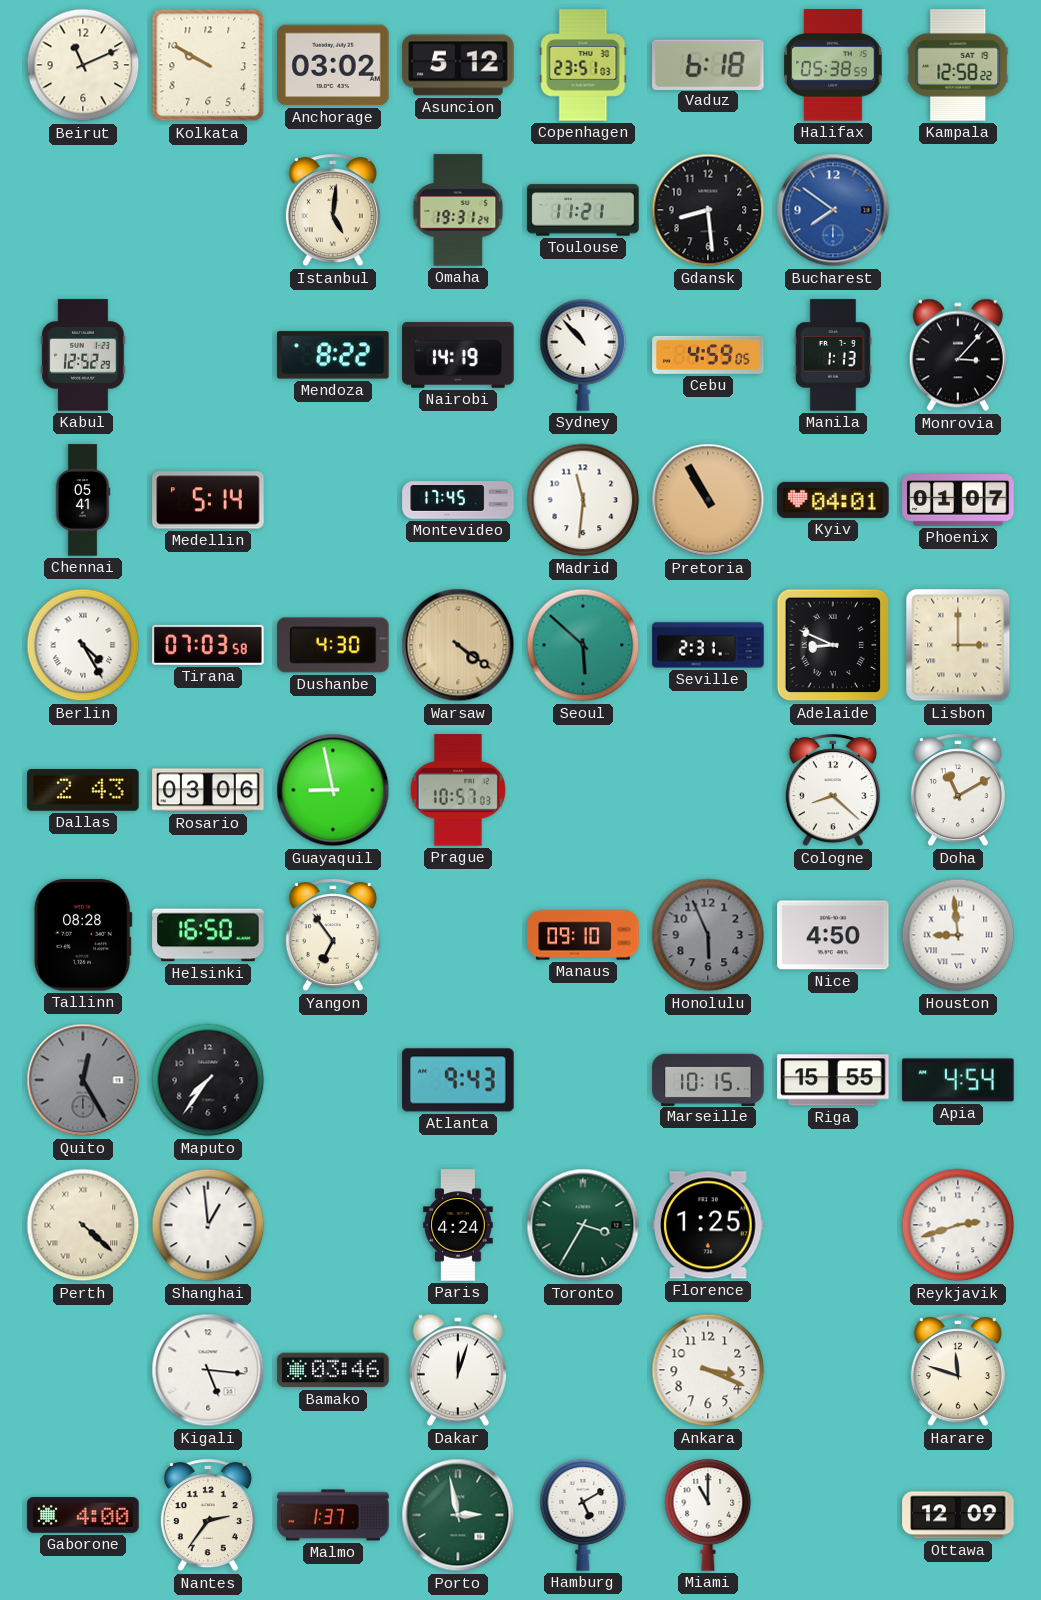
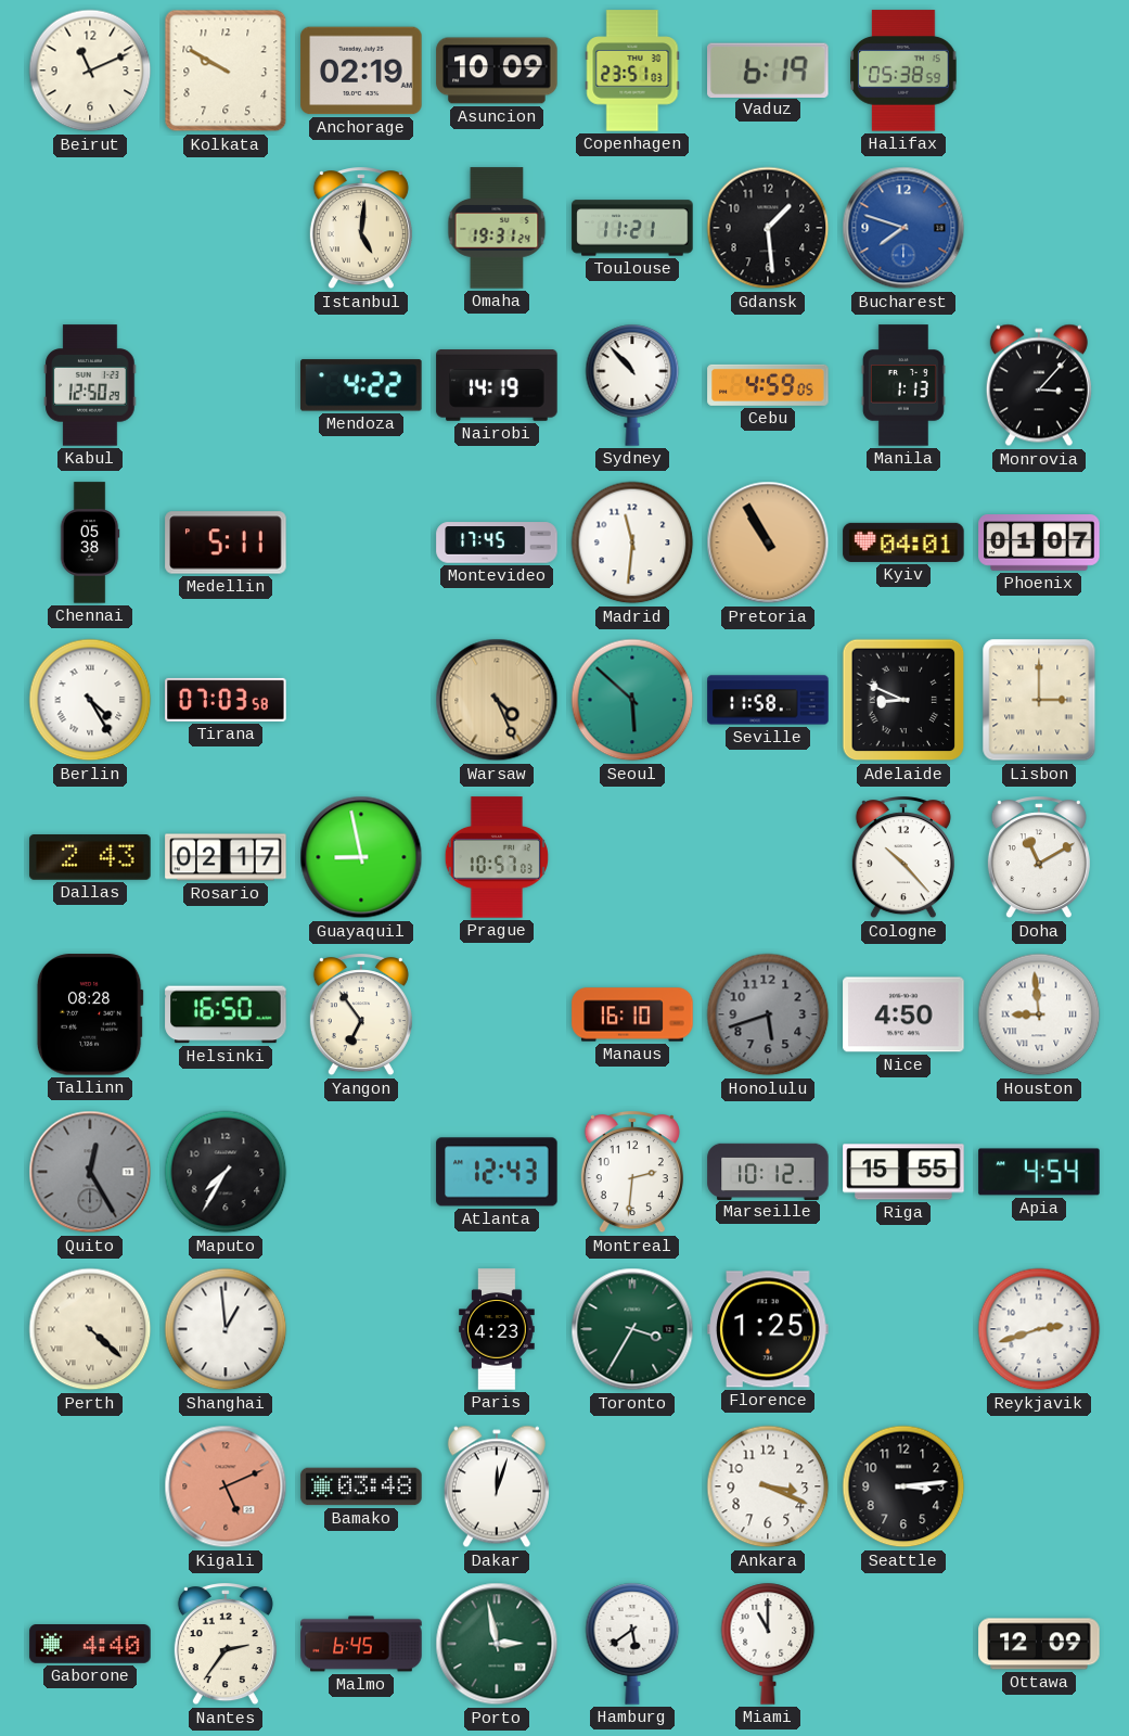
Anchorage: 03:02 -> 02:19 (361, 71)
Asuncion: 5:12 -> 10:09 (497, 71)
Vaduz: 6:18 -> 6:19 (768, 69)
Kampala: 12:58 -> none (958, 65)
Gdansk: 8:29 -> 1:29 (768, 228)
Bucharest: 7:51 -> 7:48 (903, 228)
Kabul: 12:52 -> 12:50 (90, 385)
Mendoza: 8:22 -> 4:22 (361, 385)
Chennai: 05:41 -> 05:38 (90, 542)
Medellin: 5:14 -> 5:11 (226, 542)
Dushanbe: 4:30 -> none (333, 645)
Warsaw: 4:21 -> 4:26 (497, 700)
Seville: 2:31 -> 11:58 (768, 700)
Rosario: 03:06 -> 02:17 (226, 857)
Cologne: 8:22 -> 10:23 (903, 858)
Manaus: 09:10 -> 16:10 (632, 1014)
Honolulu: 5:56 -> 5:42 (768, 1014)
Maputo: 7:36 -> 7:35 (226, 1172)
Atlanta: 9:43 -> 12:43 (497, 1172)
Montreal: none -> 2:31 (632, 1173)
Marseille: 10:15 -> 10:12 (768, 1171)
Paris: 4:24 -> 4:23 (497, 1329)
Kigali: 5:16 -> 5:11 (226, 1486)
Kigali dial: white -> salmon (226, 1486)
Bamako: 03:46 -> 03:48 (361, 1486)
Seattle: none -> 3:14 (903, 1486)
Harare: 11:48 -> none (958, 1371)
Gaborone: 4:00 -> 4:40 (90, 1645)
Malmo: 1:37 -> 6:45 (361, 1644)
Hamburg: 5:10 -> 5:39 (632, 1644)
